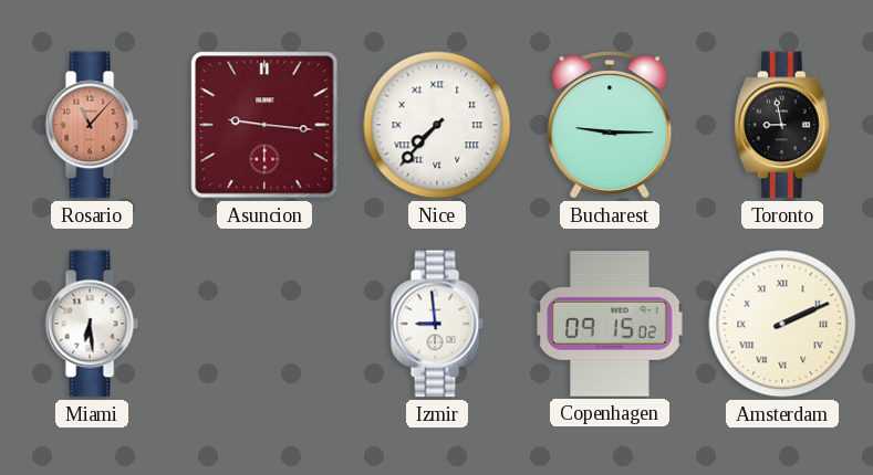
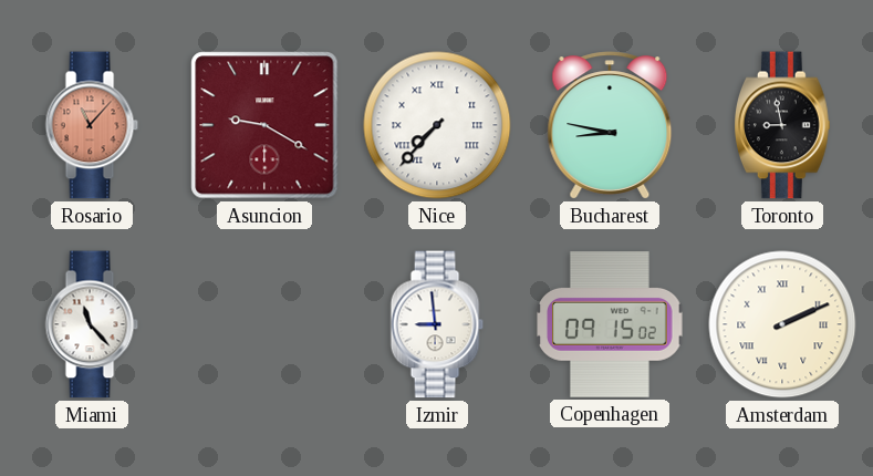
Asuncion: 9:16 -> 9:20 (264, 125)
Bucharest: 9:15 -> 8:47 (610, 125)
Miami: 6:29 -> 11:23 (92, 324)
